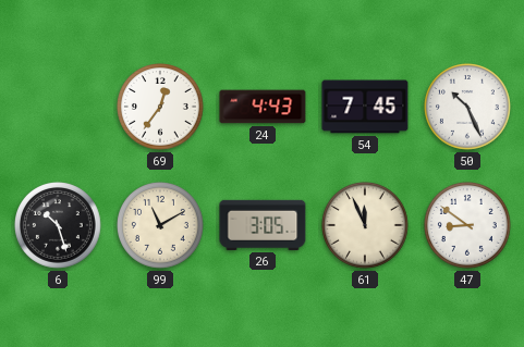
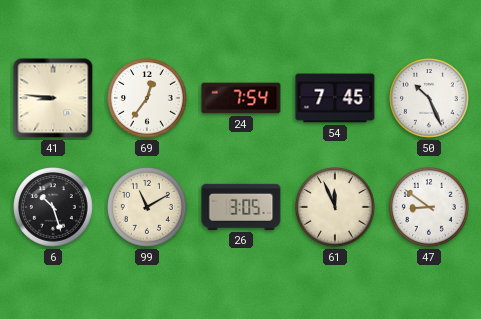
41: none -> 8:46 (53, 98)
24: 4:43 -> 7:54 (241, 98)
